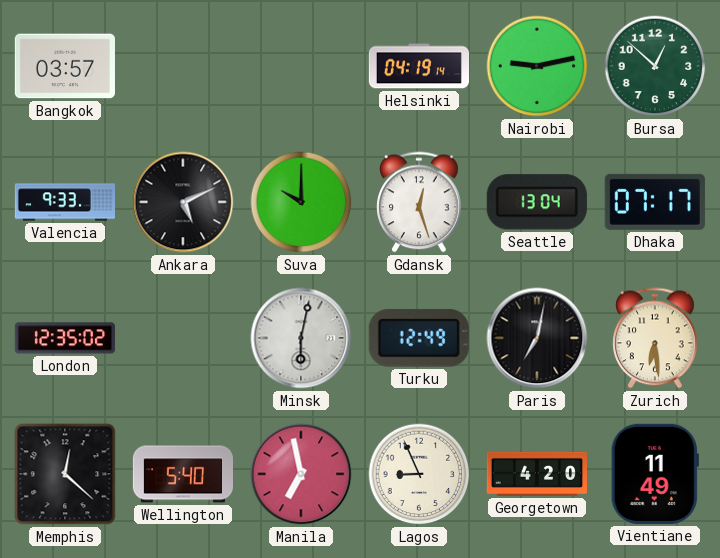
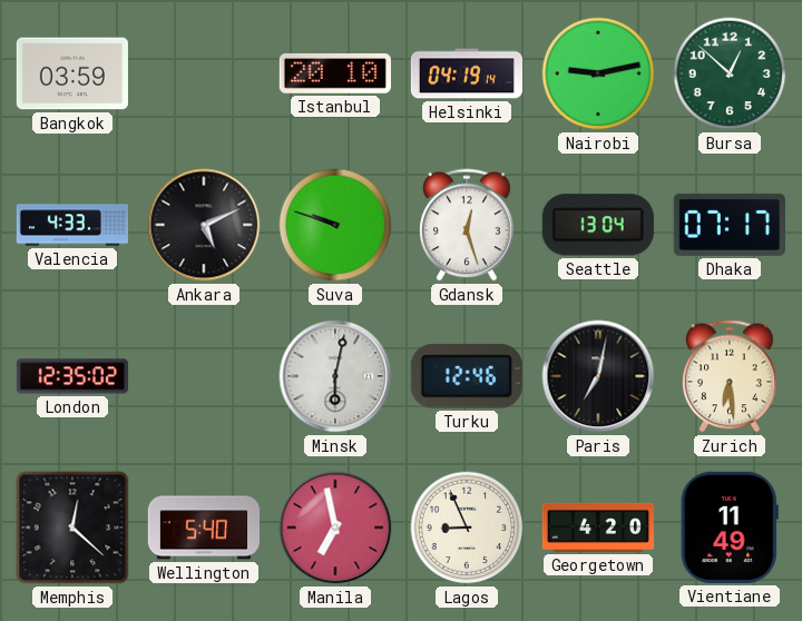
Bangkok: 03:57 -> 03:59 (72, 73)
Istanbul: none -> 20:10 (335, 73)
Valencia: 9:33 -> 4:33 (71, 225)
Suva: 10:00 -> 9:48 (335, 225)
Turku: 12:49 -> 12:46 (467, 376)
